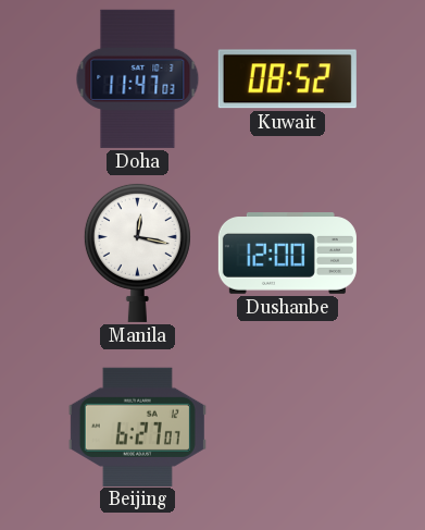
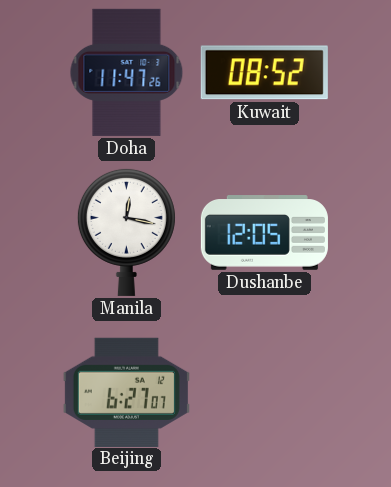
Doha: 11:47:03 -> 11:47:26 (127, 72)
Dushanbe: 12:00 -> 12:05 (264, 233)
